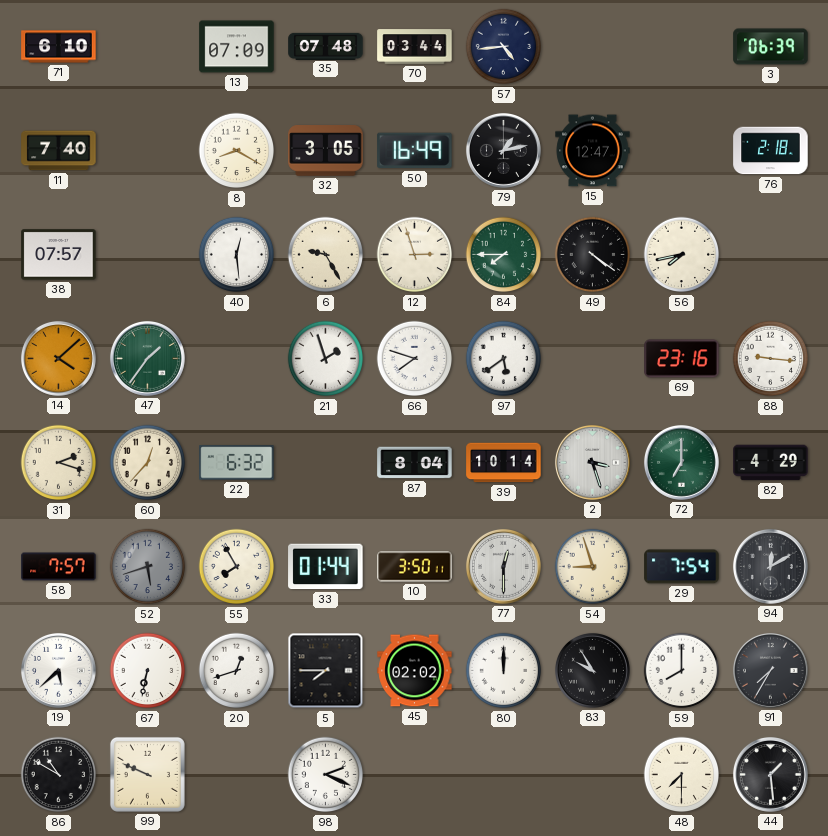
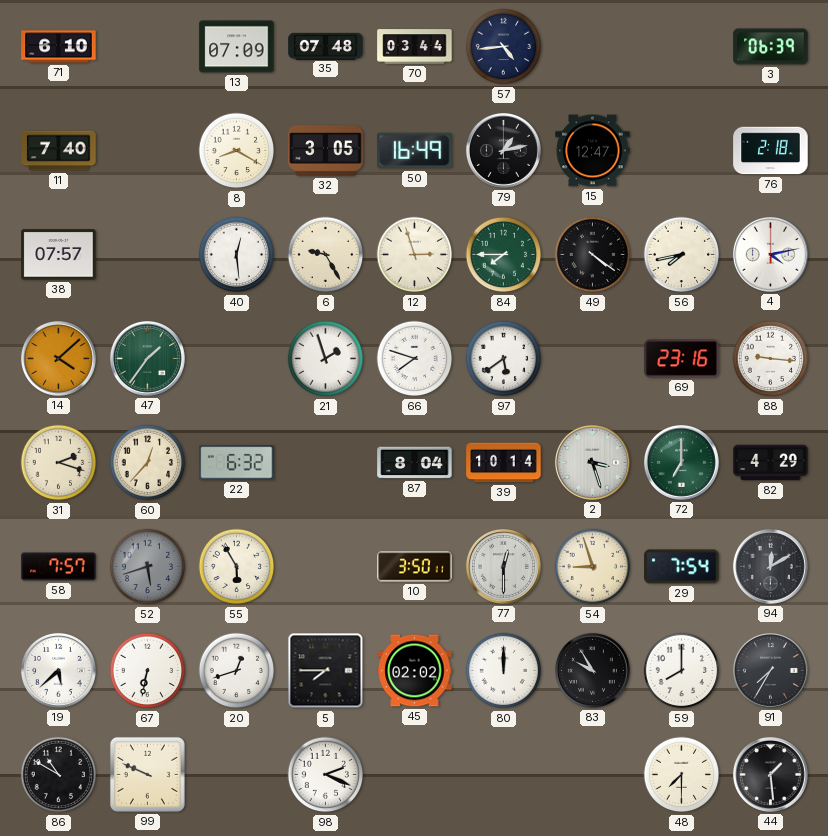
4: none -> 4:13 (770, 254)
55: 7:55 -> 5:55 (237, 567)
33: 01:44 -> none (326, 567)
